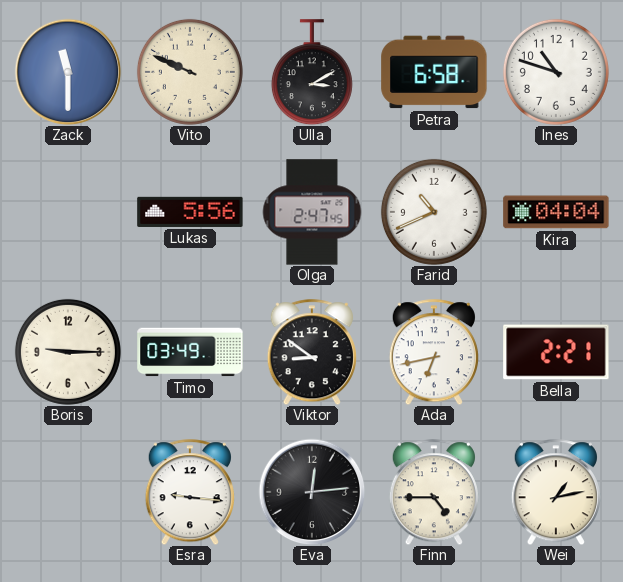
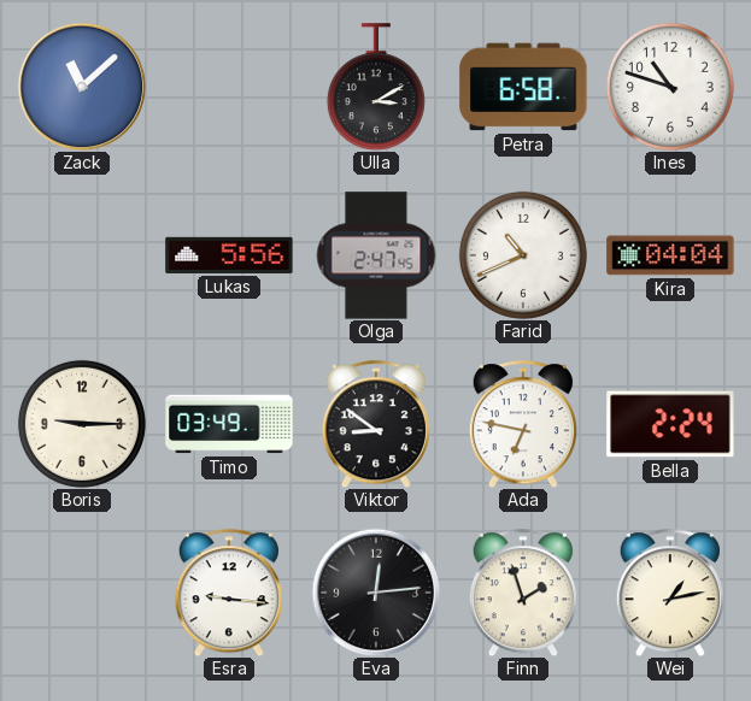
Zack: 11:30 -> 11:08 (82, 87)
Vito: 9:49 -> none (190, 72)
Ada: 6:43 -> 6:47 (523, 424)
Bella: 2:21 -> 2:24 (670, 424)
Finn: 4:45 -> 1:57 (523, 593)
